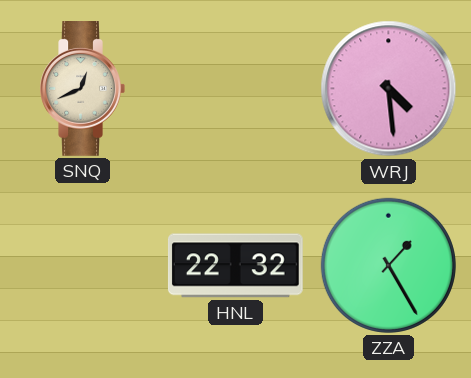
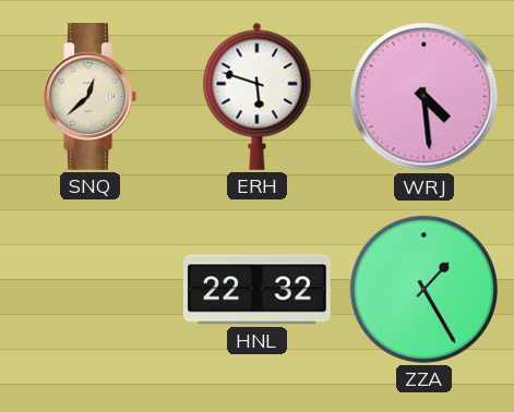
SNQ: 12:41 -> 12:38 (89, 97)
ERH: none -> 5:48 (258, 96)
